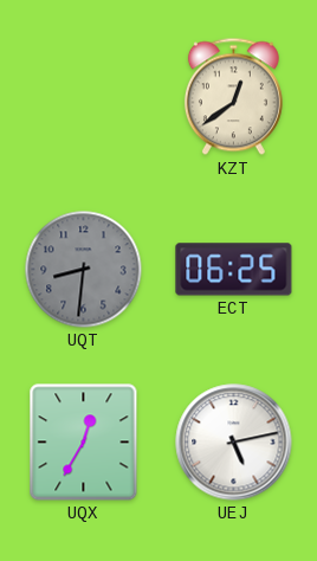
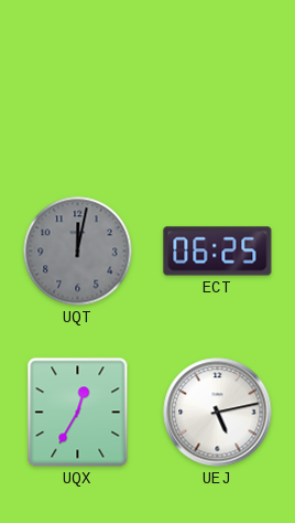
KZT: 12:39 -> none (233, 97)
UQT: 8:31 -> 12:02 (78, 252)
